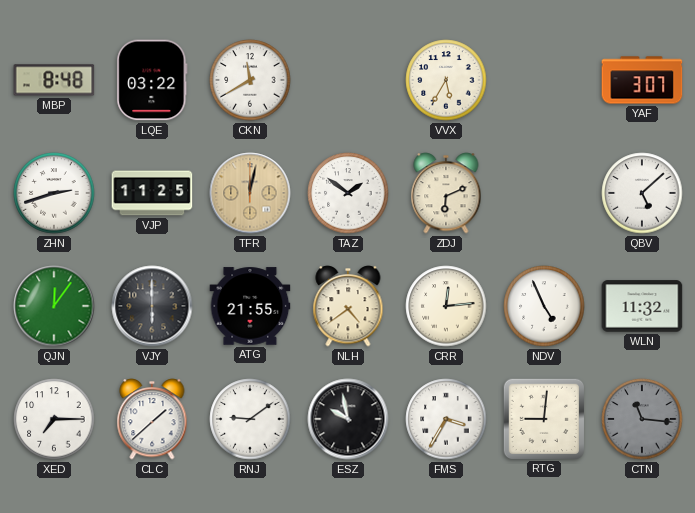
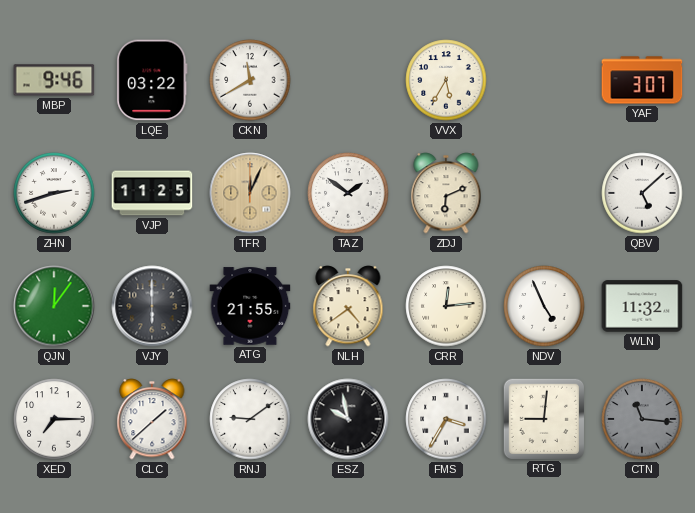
MBP: 8:48 -> 9:46 (54, 80)
TFR: 12:02 -> 12:04 (250, 193)
